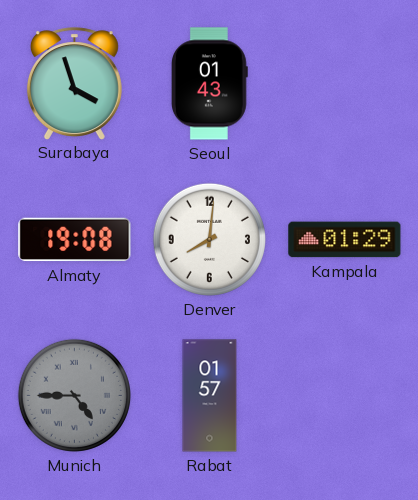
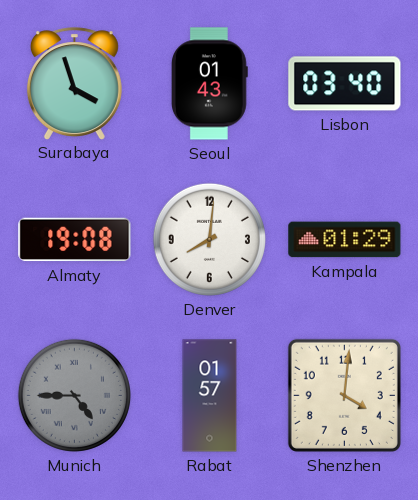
Lisbon: none -> 03:40 (345, 84)
Shenzhen: none -> 4:01 (344, 395)
